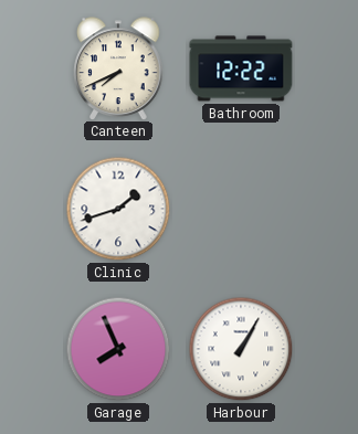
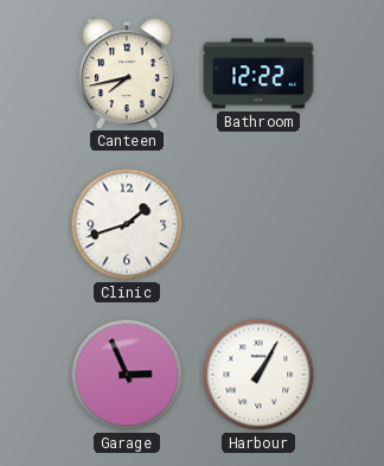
Canteen: 7:41 -> 7:43 (127, 74)
Garage: 7:56 -> 2:56 (127, 375)
